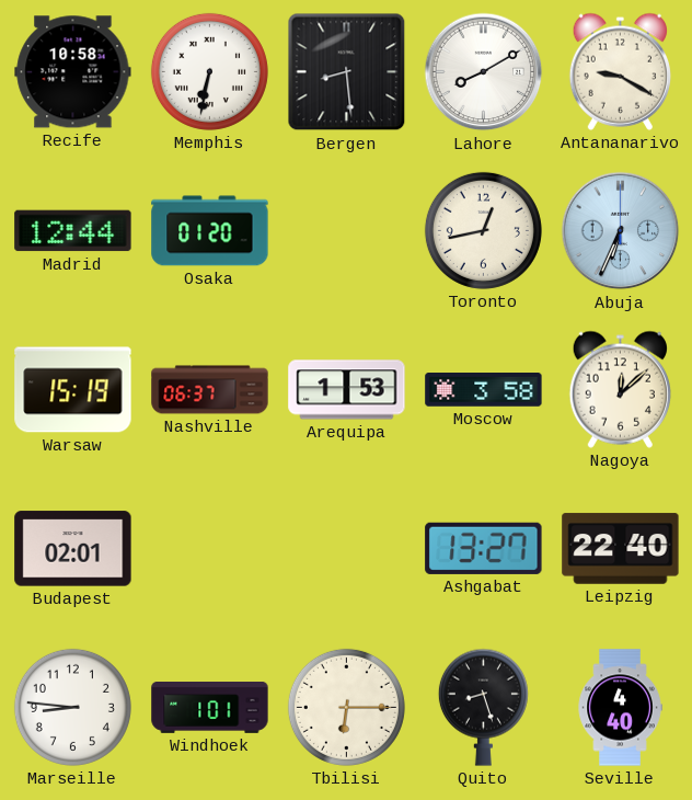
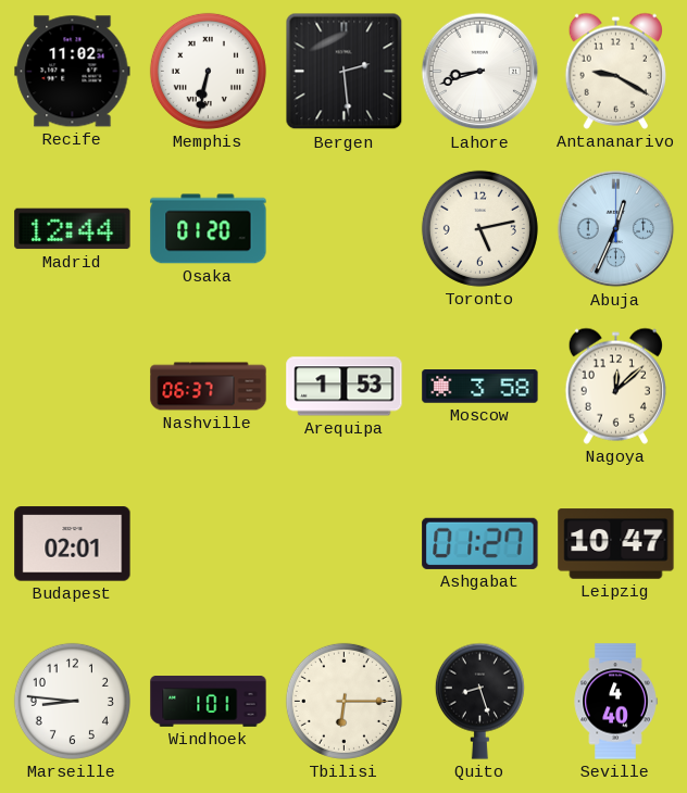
Recife: 10:58 -> 11:02 (73, 72)
Bergen: 8:29 -> 2:29 (345, 72)
Lahore: 8:10 -> 8:42 (480, 72)
Toronto: 12:43 -> 5:13 (479, 228)
Abuja: 6:34 -> 12:34 (616, 229)
Warsaw: 15:19 -> none (73, 390)
Ashgabat: 13:27 -> 01:27 (480, 543)
Leipzig: 22:40 -> 10:47 (616, 544)
